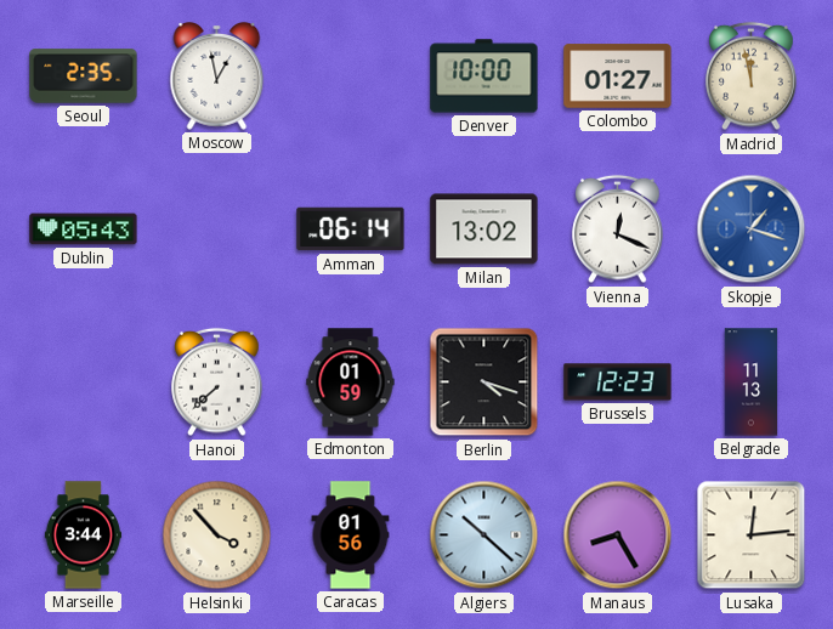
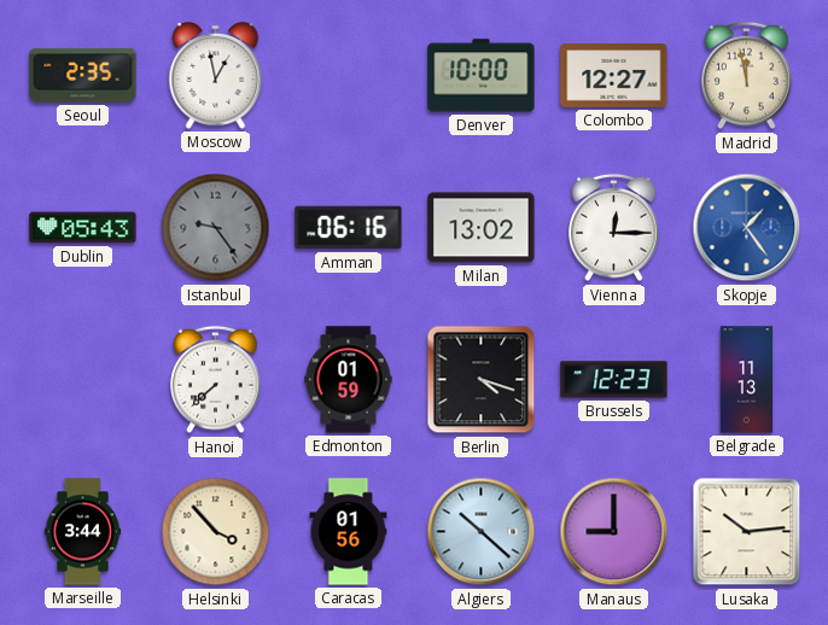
Colombo: 01:27 -> 12:27 (614, 76)
Istanbul: none -> 9:24 (216, 228)
Amman: 06:14 -> 06:16 (349, 228)
Vienna: 12:19 -> 12:15 (614, 228)
Skopje: 1:18 -> 1:24 (747, 228)
Manaus: 8:25 -> 9:00 (614, 532)
Lusaka: 12:14 -> 10:14 (747, 532)
